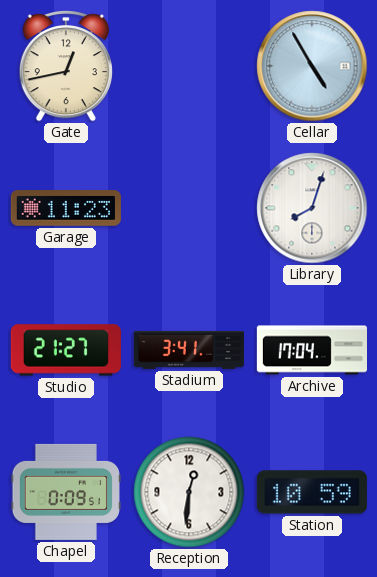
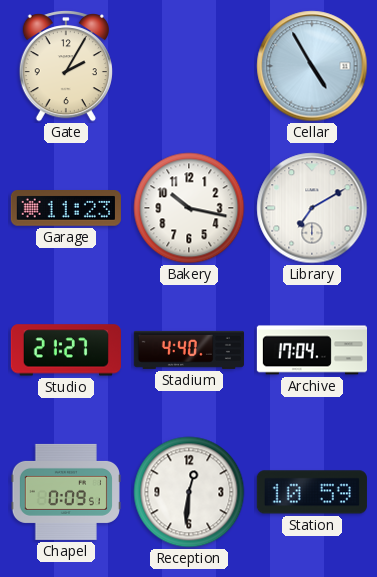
Gate: 12:43 -> 2:05 (66, 67)
Bakery: none -> 10:17 (189, 208)
Library: 8:03 -> 7:10 (312, 208)
Stadium: 3:41 -> 4:40 (189, 350)
